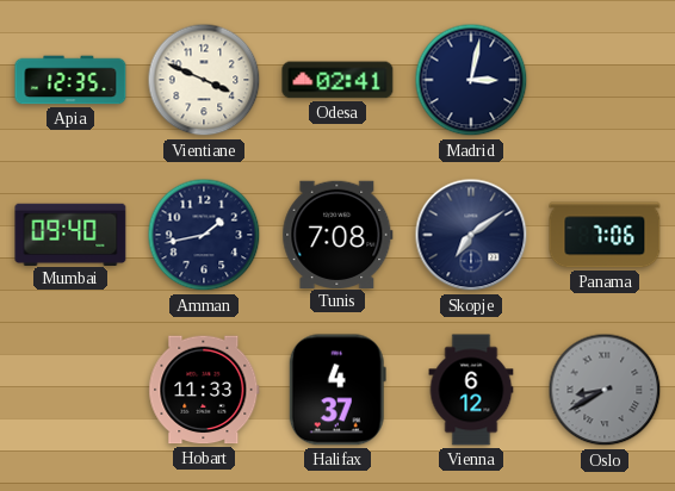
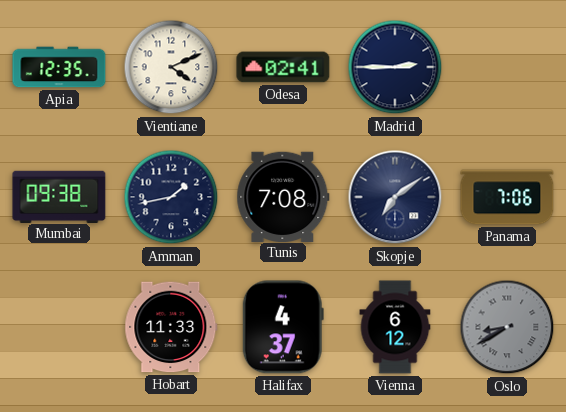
Vientiane: 3:49 -> 4:11 (171, 67)
Madrid: 3:02 -> 2:45 (395, 67)
Mumbai: 09:40 -> 09:38 (59, 196)
